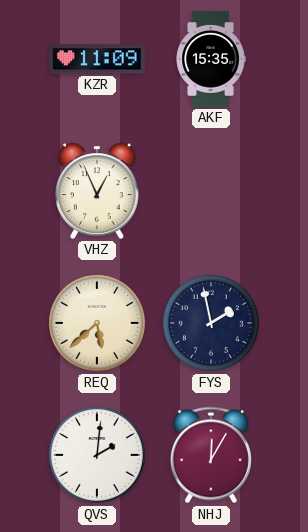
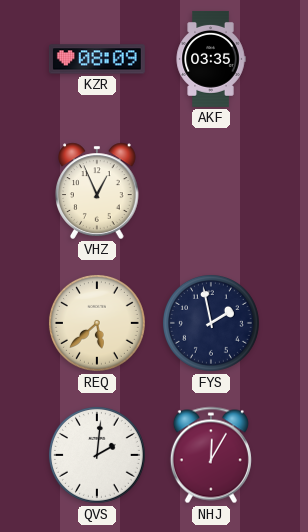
KZR: 11:09 -> 08:09 (97, 59)
AKF: 15:35 -> 03:35 (211, 59)
